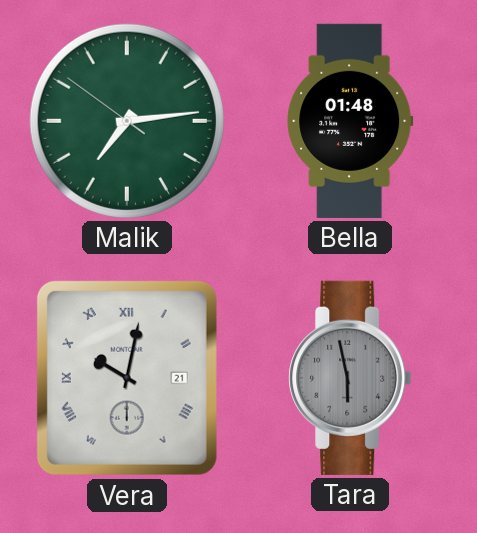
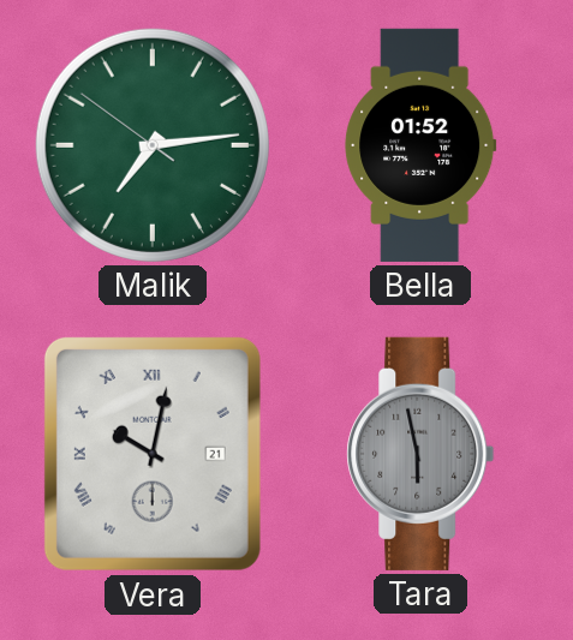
Bella: 01:48 -> 01:52 (420, 145)
